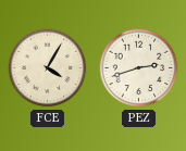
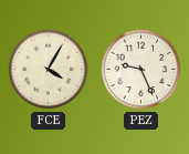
PEZ: 2:42 -> 9:26 (141, 70)
